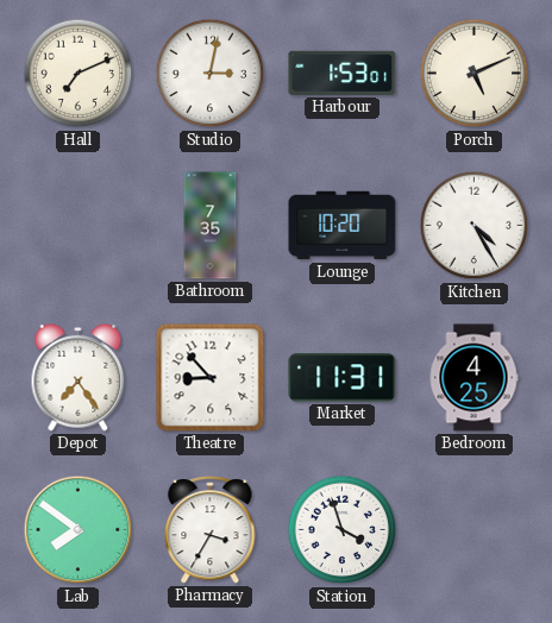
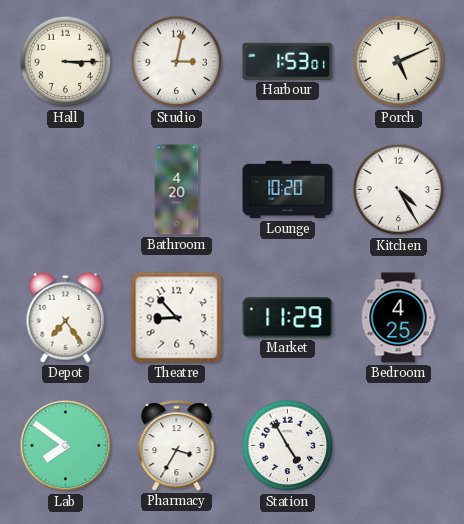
Hall: 7:11 -> 3:15 (66, 62)
Bathroom: 7:35 -> 4:20 (177, 190)
Market: 11:31 -> 11:29 (288, 318)
Station: 3:57 -> 4:55 (288, 446)
